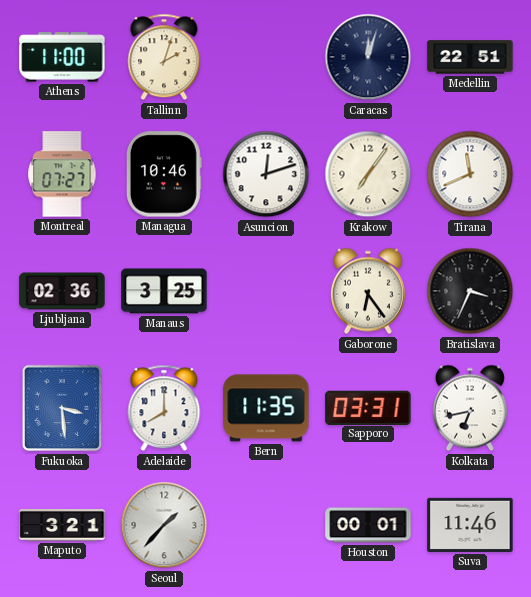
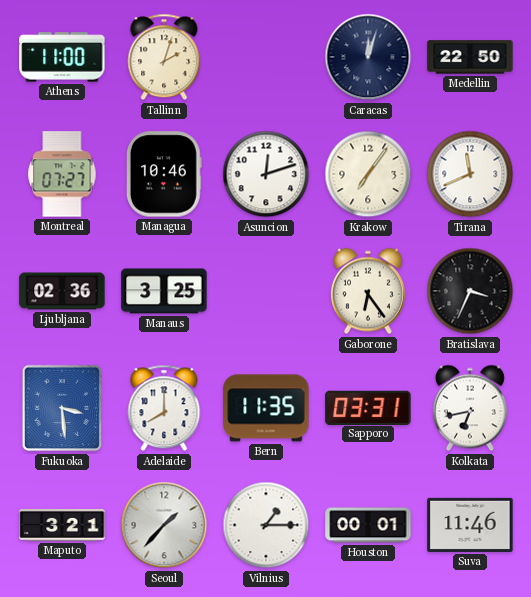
Medellin: 22:51 -> 22:50 (470, 57)
Vilnius: none -> 1:15 (266, 525)
